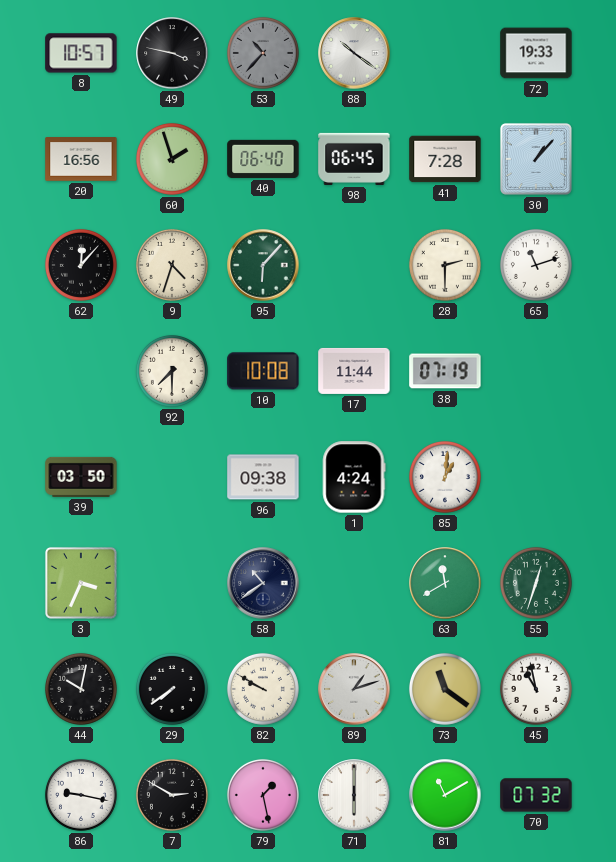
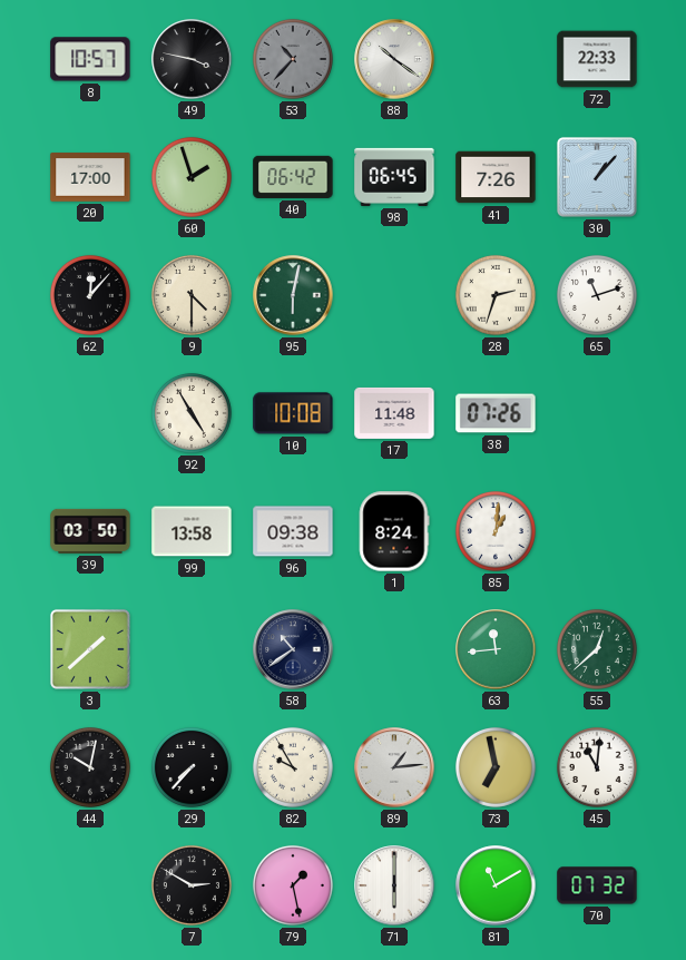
72: 19:33 -> 22:33 (597, 59)
20: 16:56 -> 17:00 (90, 177)
40: 06:40 -> 06:42 (293, 177)
41: 7:28 -> 7:26 (496, 177)
9: 4:33 -> 4:30 (192, 295)
95: 6:07 -> 6:02 (293, 295)
28: 2:30 -> 2:33 (496, 295)
92: 7:30 -> 4:55 (192, 413)
17: 11:44 -> 11:48 (394, 413)
38: 07:19 -> 07:26 (496, 413)
99: none -> 13:58 (192, 531)
1: 4:24 -> 8:24 (394, 531)
3: 3:34 -> 1:38 (90, 649)
63: 11:40 -> 11:44 (496, 649)
55: 12:33 -> 12:38 (597, 649)
29: 7:39 -> 7:37 (192, 767)
82: 9:50 -> 9:55 (293, 767)
89: 1:12 -> 1:14 (394, 767)
73: 11:21 -> 6:58 (496, 767)
45: 10:58 -> 11:01 (597, 767)
86: 9:17 -> none (81, 795)
